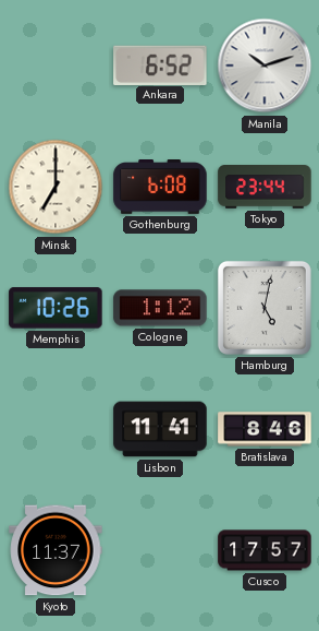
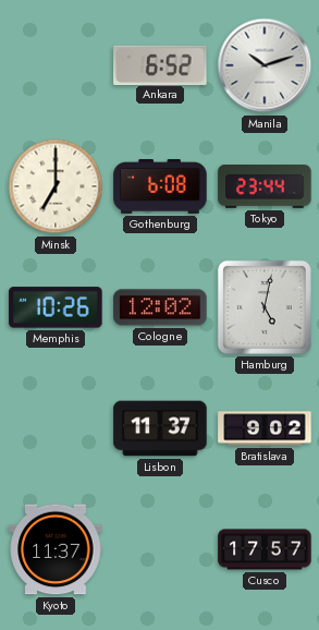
Cologne: 1:12 -> 12:02 (160, 307)
Lisbon: 11:41 -> 11:37 (160, 428)
Bratislava: 8:46 -> 9:02 (265, 428)
